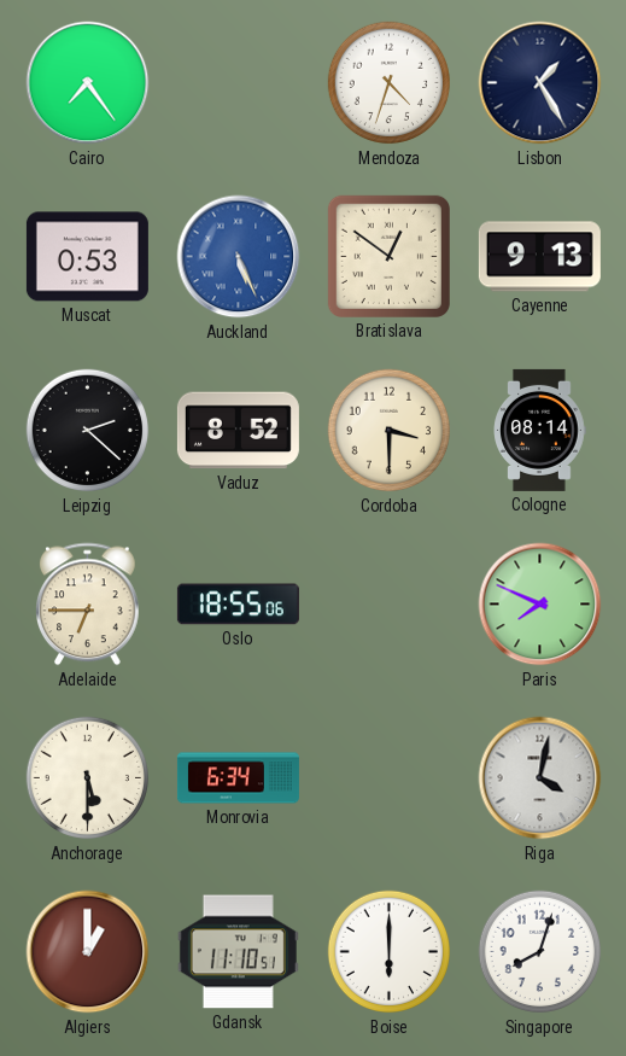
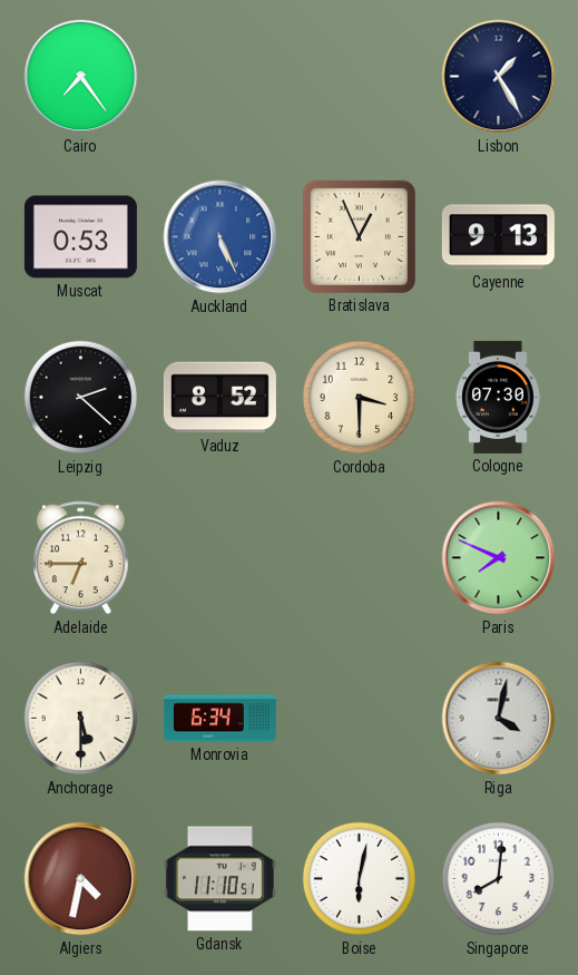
Mendoza: 4:33 -> none (390, 83)
Bratislava: 12:51 -> 12:56 (359, 236)
Cologne: 08:14 -> 07:30 (498, 397)
Oslo: 18:55 -> none (238, 605)
Algiers: 1:00 -> 4:32 (81, 879)
Boise: 6:00 -> 6:02 (360, 879)
Singapore: 8:03 -> 8:01 (499, 879)
